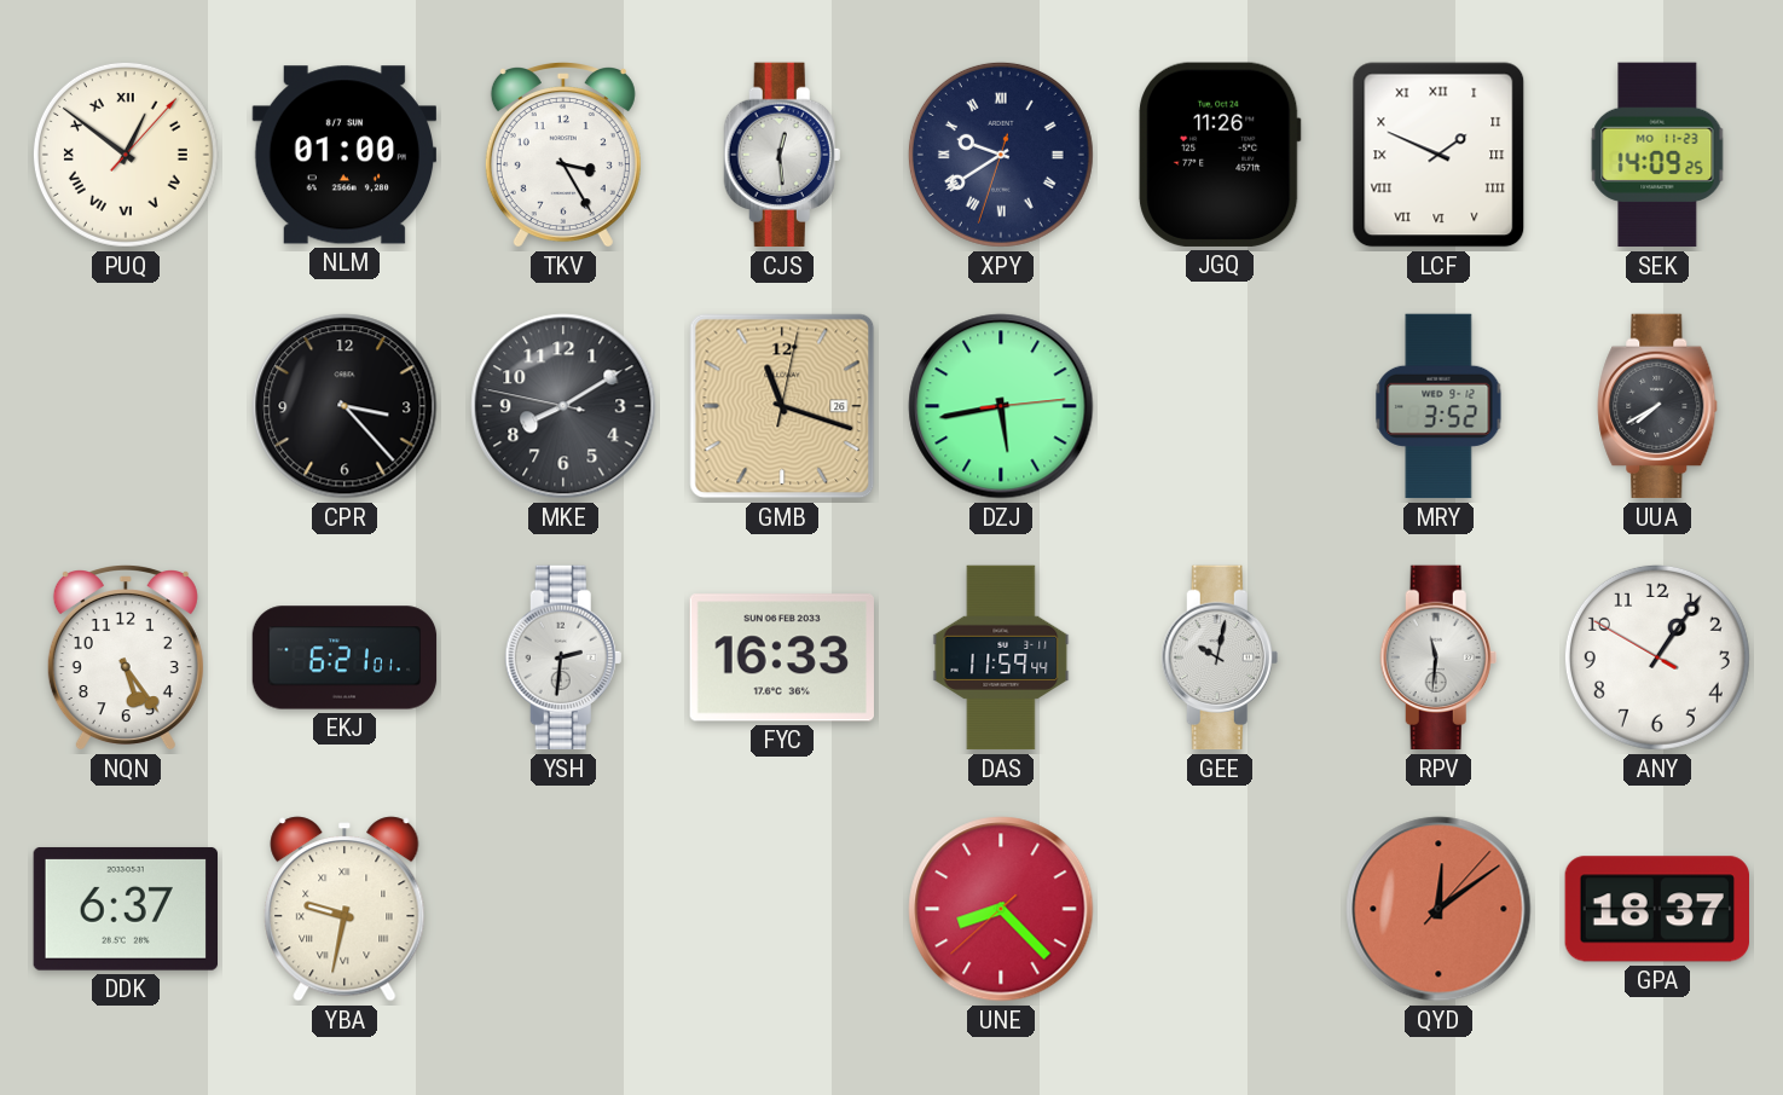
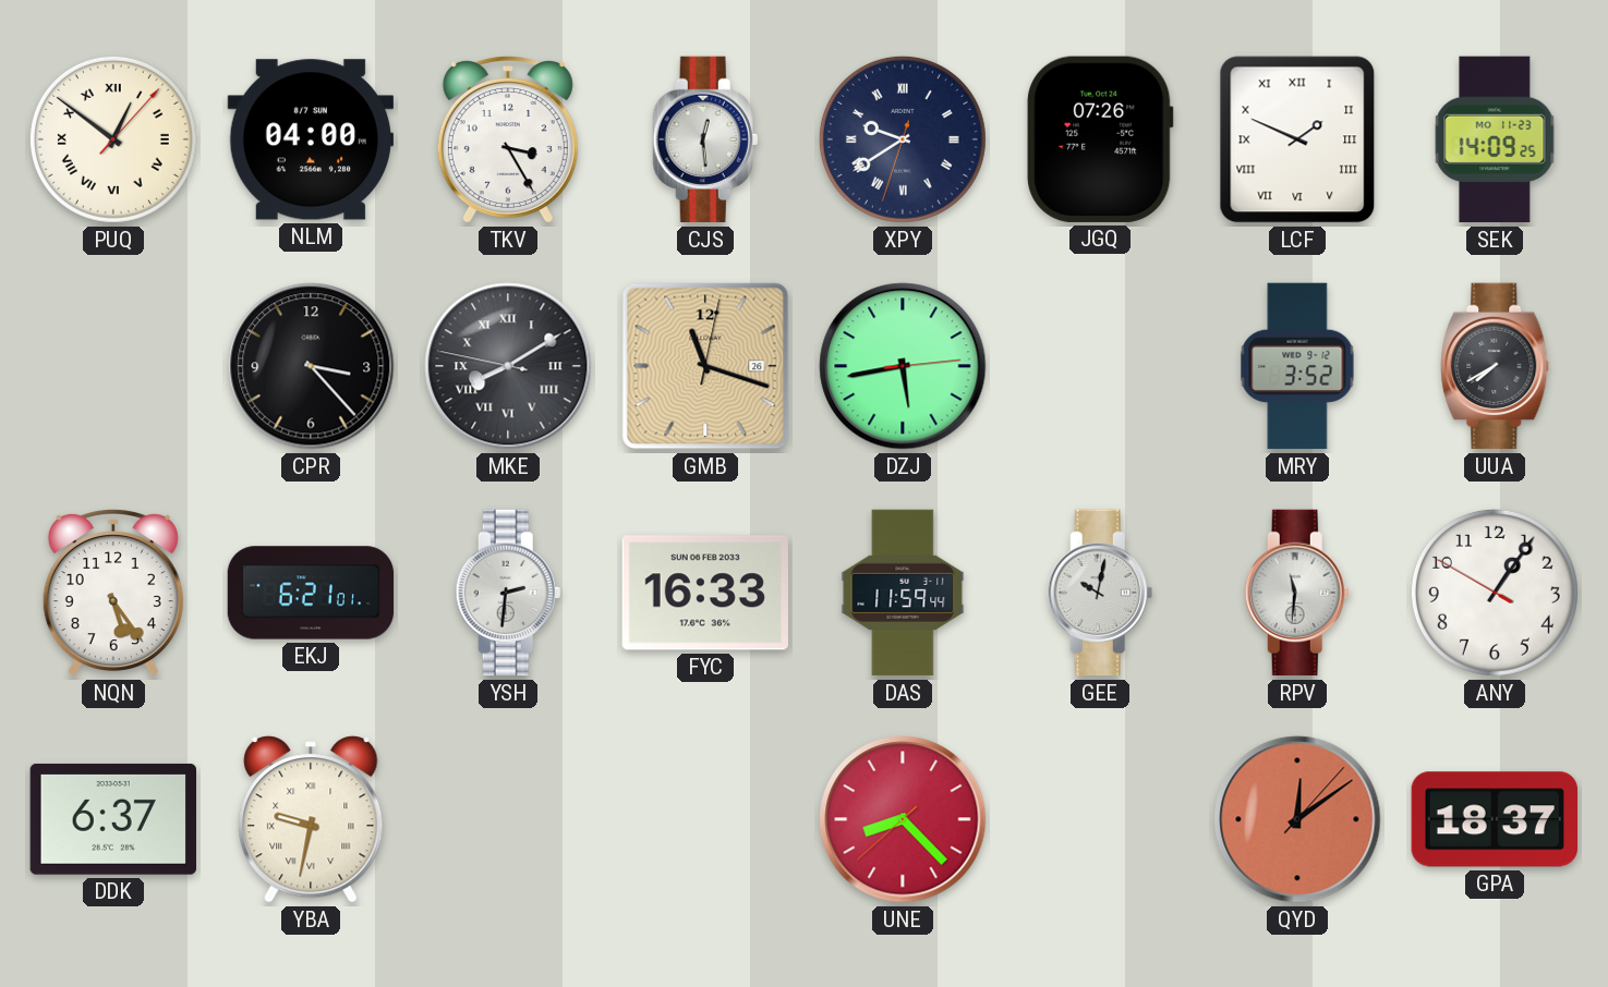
NLM: 01:00 -> 04:00 (311, 139)
JGQ: 11:26 -> 07:26 (1100, 139)
MKE numerals: Arabic -> Roman (508, 366)
